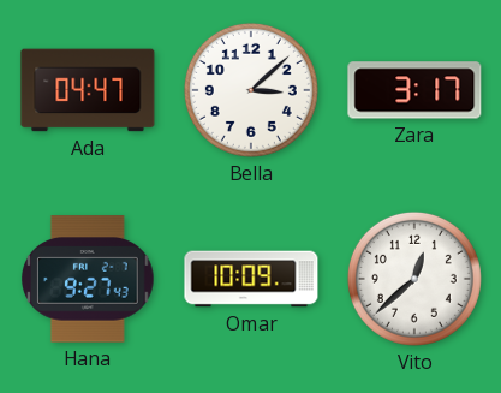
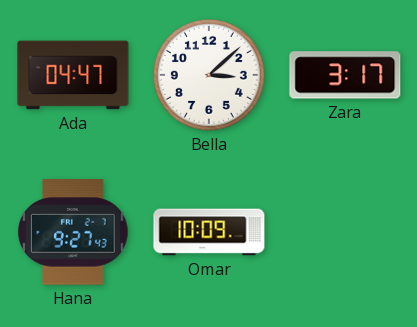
Vito: 12:38 -> none (414, 279)
